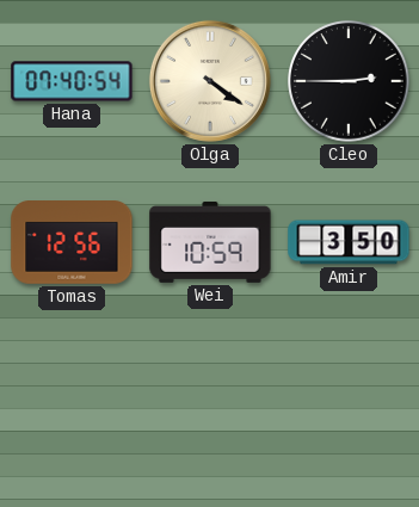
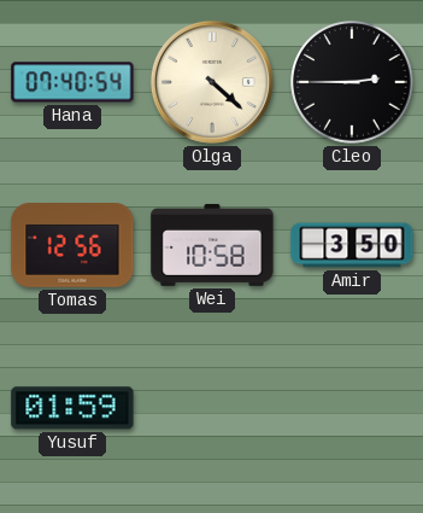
Olga: 4:21 -> 4:22 (212, 82)
Wei: 10:59 -> 10:58 (212, 245)
Yusuf: none -> 01:59 (72, 408)
